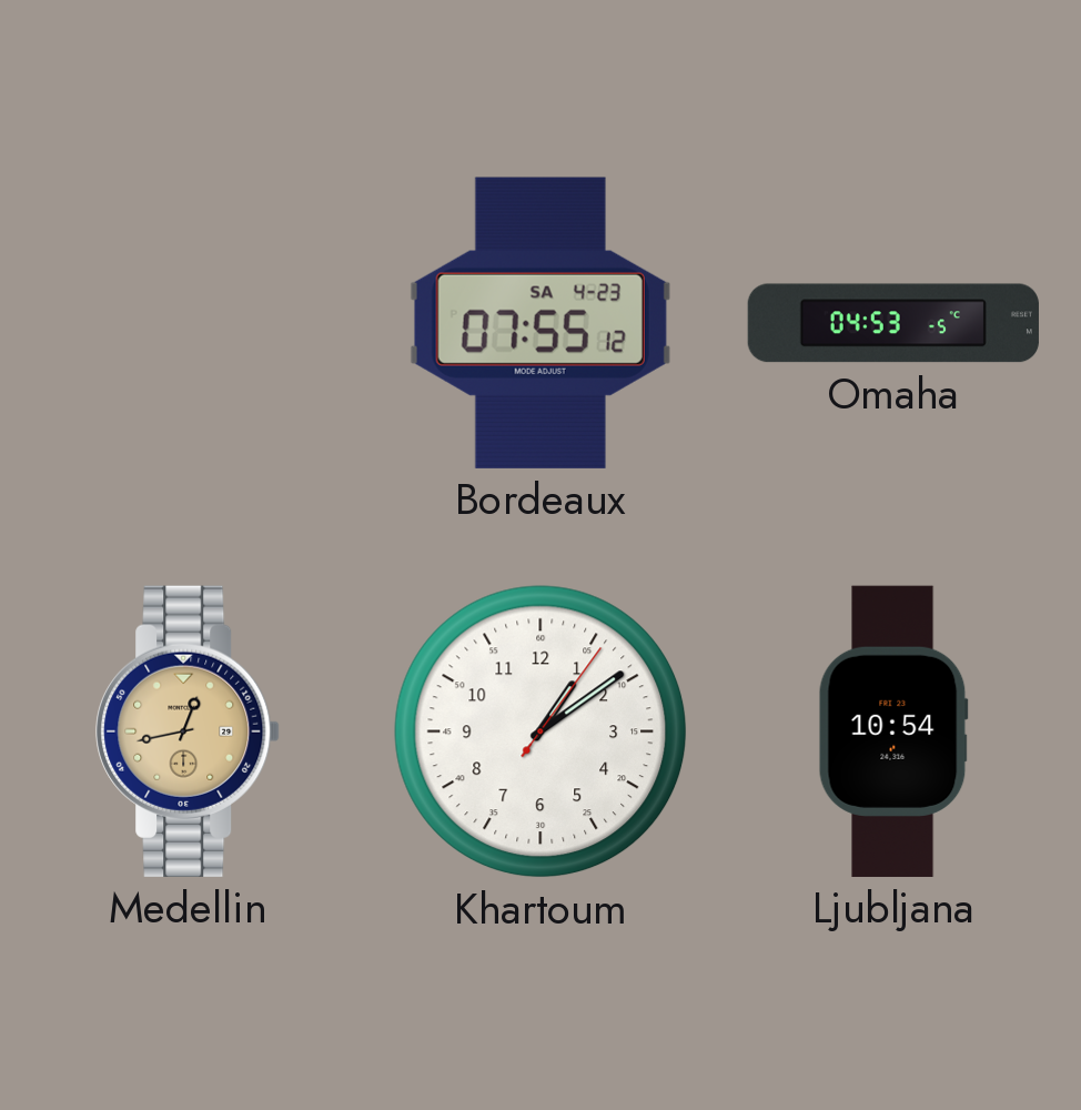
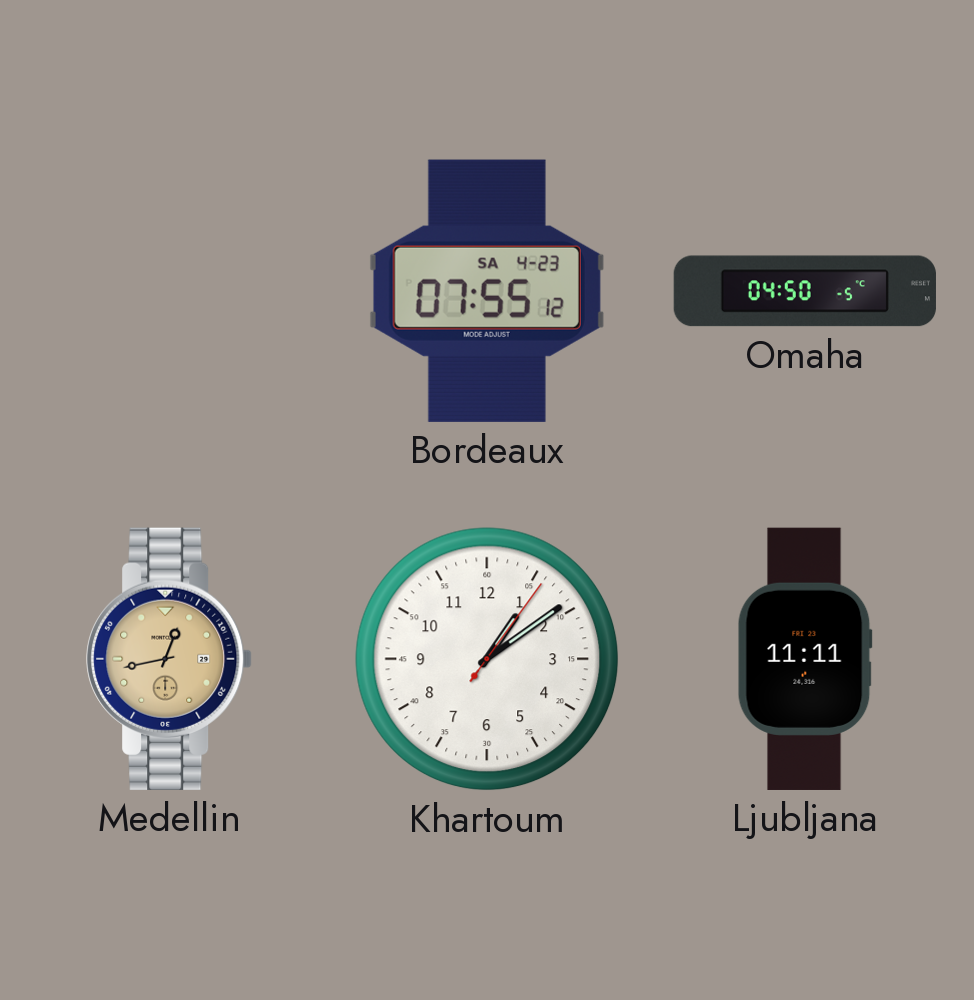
Omaha: 04:53 -> 04:50 (805, 291)
Ljubljana: 10:54 -> 11:11 (805, 659)
